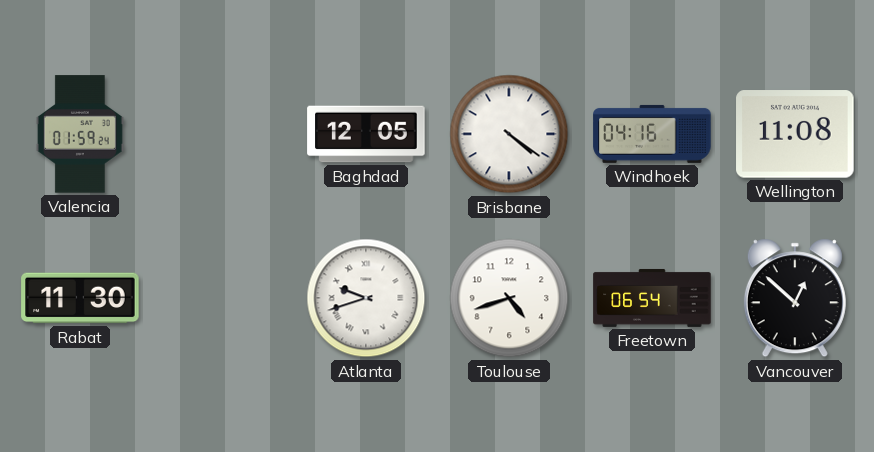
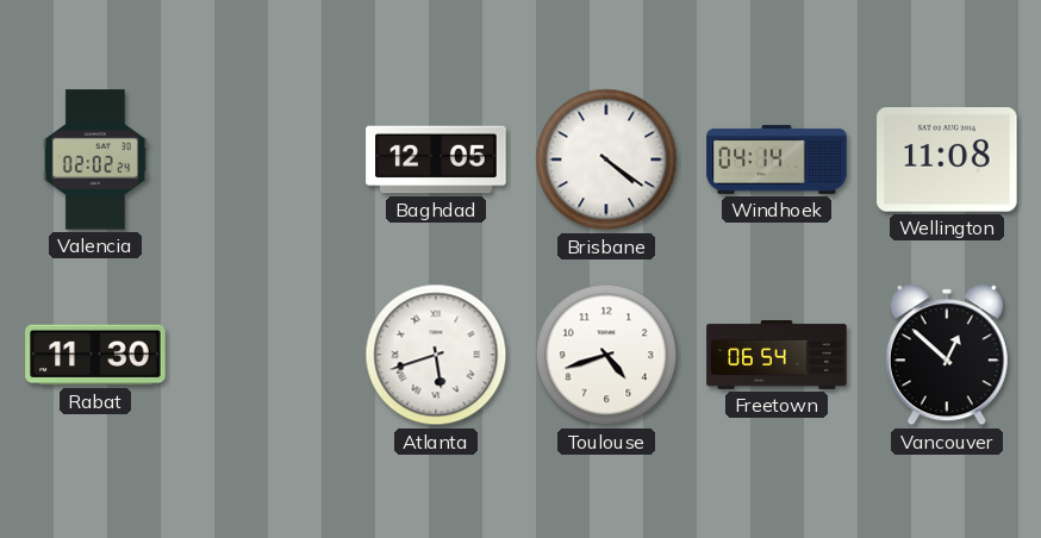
Valencia: 01:59 -> 02:02 (95, 159)
Windhoek: 04:16 -> 04:14 (777, 159)
Atlanta: 9:42 -> 5:42 (436, 355)
